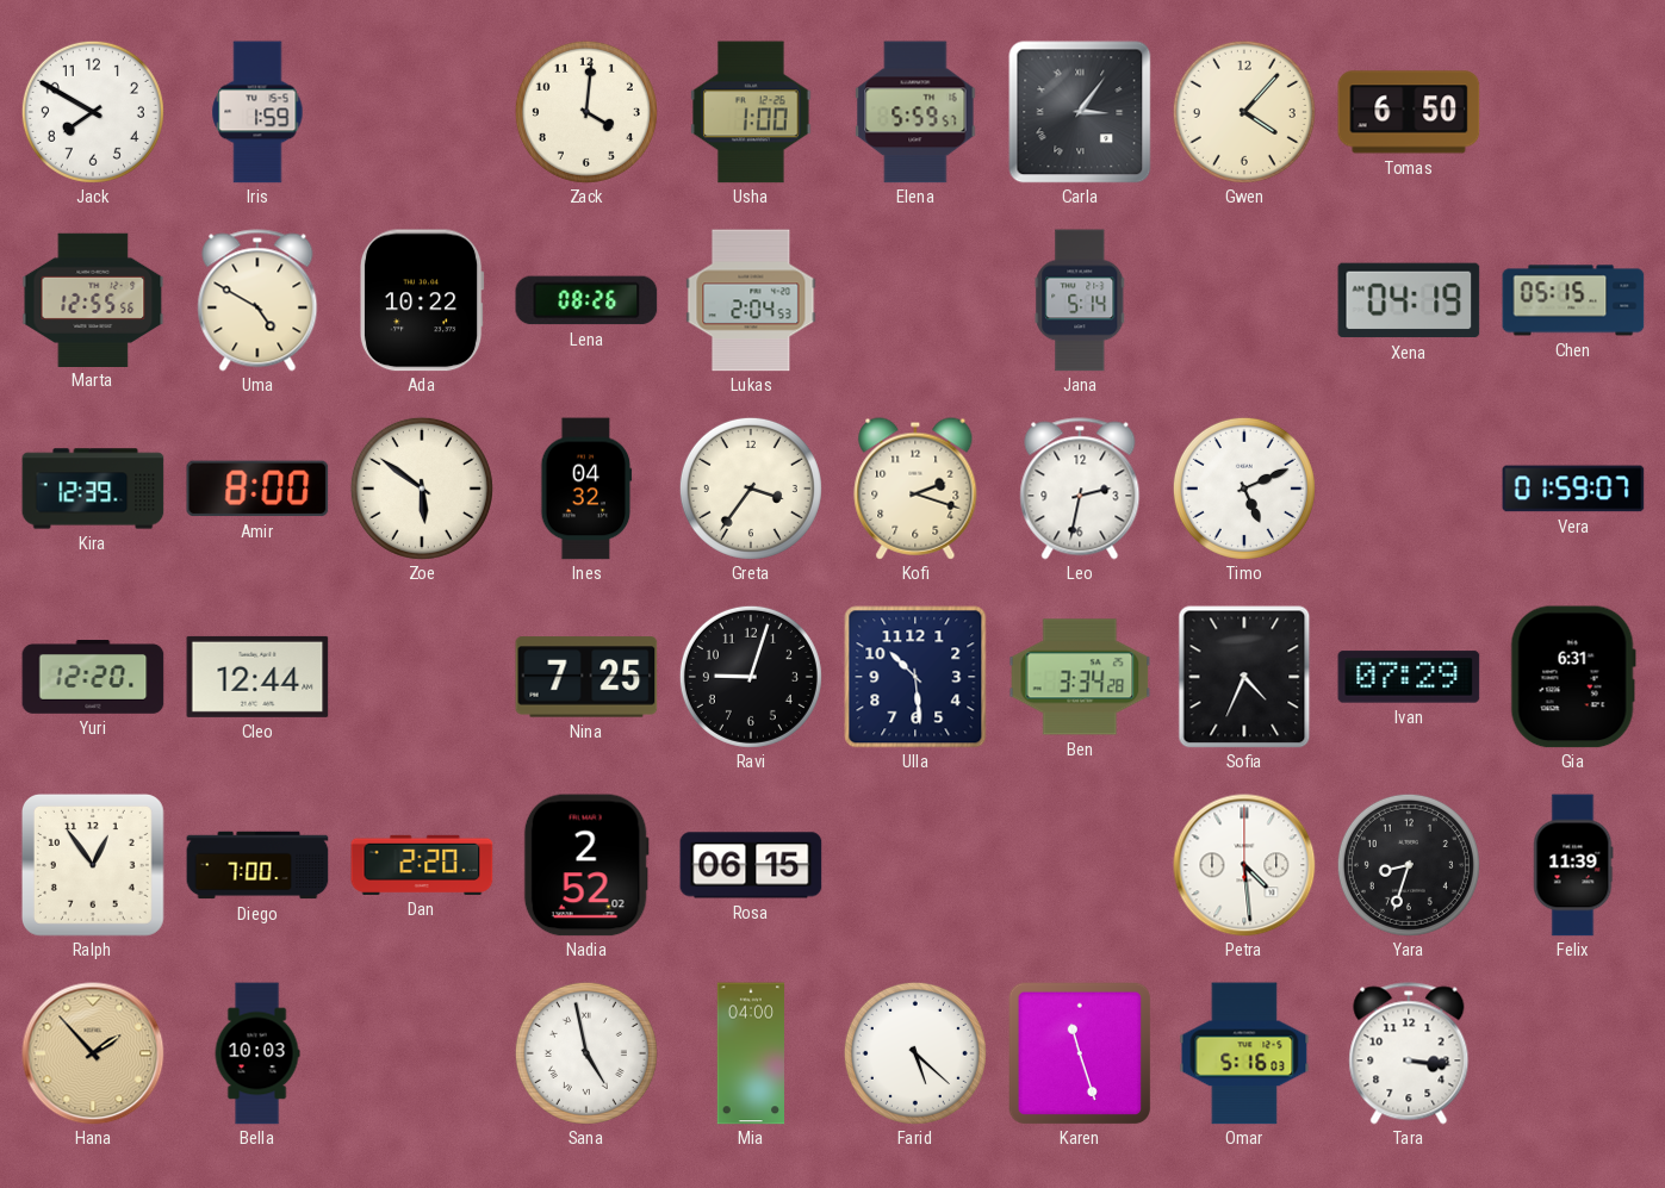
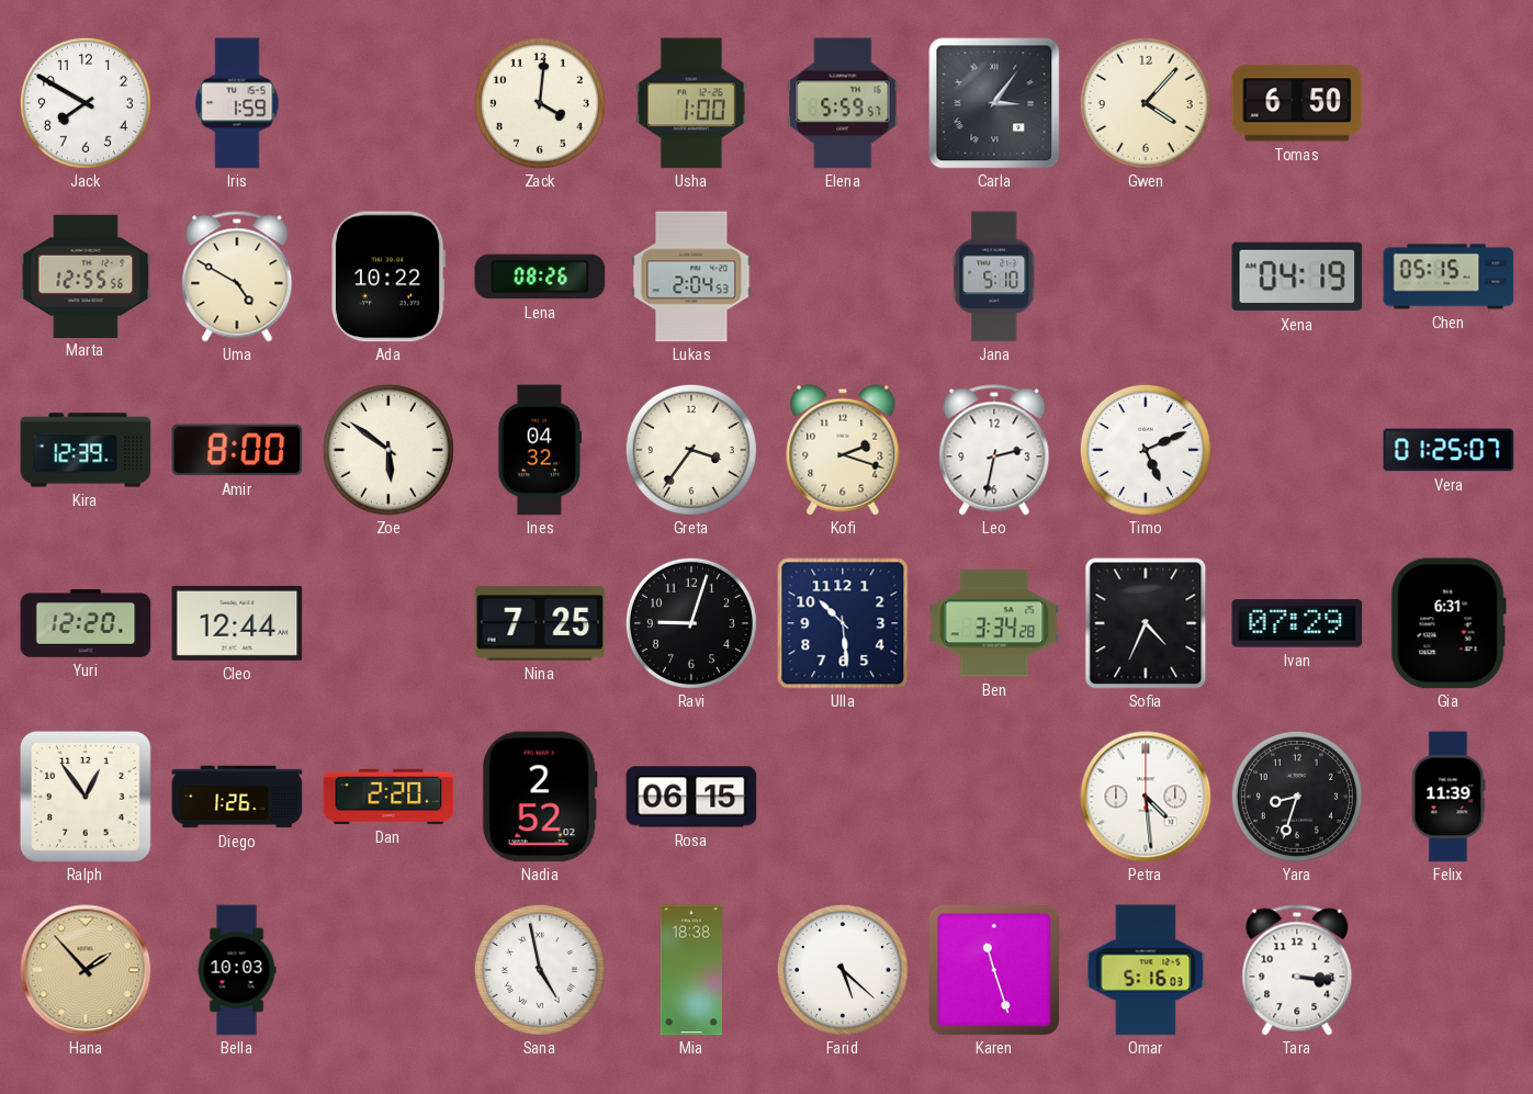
Jana: 5:14 -> 5:10 (994, 277)
Vera: 01:59 -> 01:25 (1449, 450)
Diego: 7:00 -> 1:26 (237, 797)
Mia: 04:00 -> 18:38 (690, 970)
